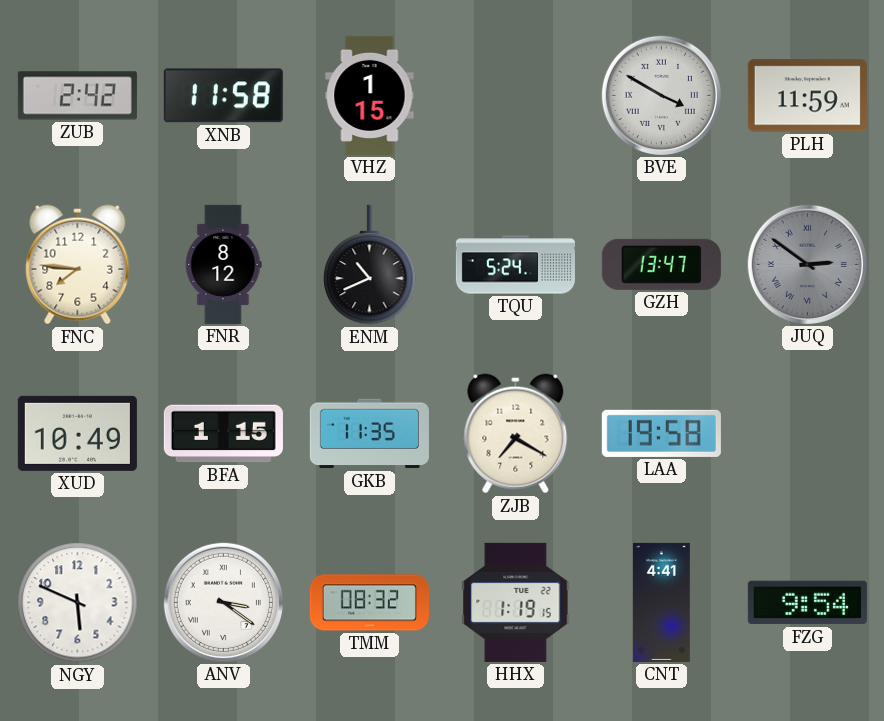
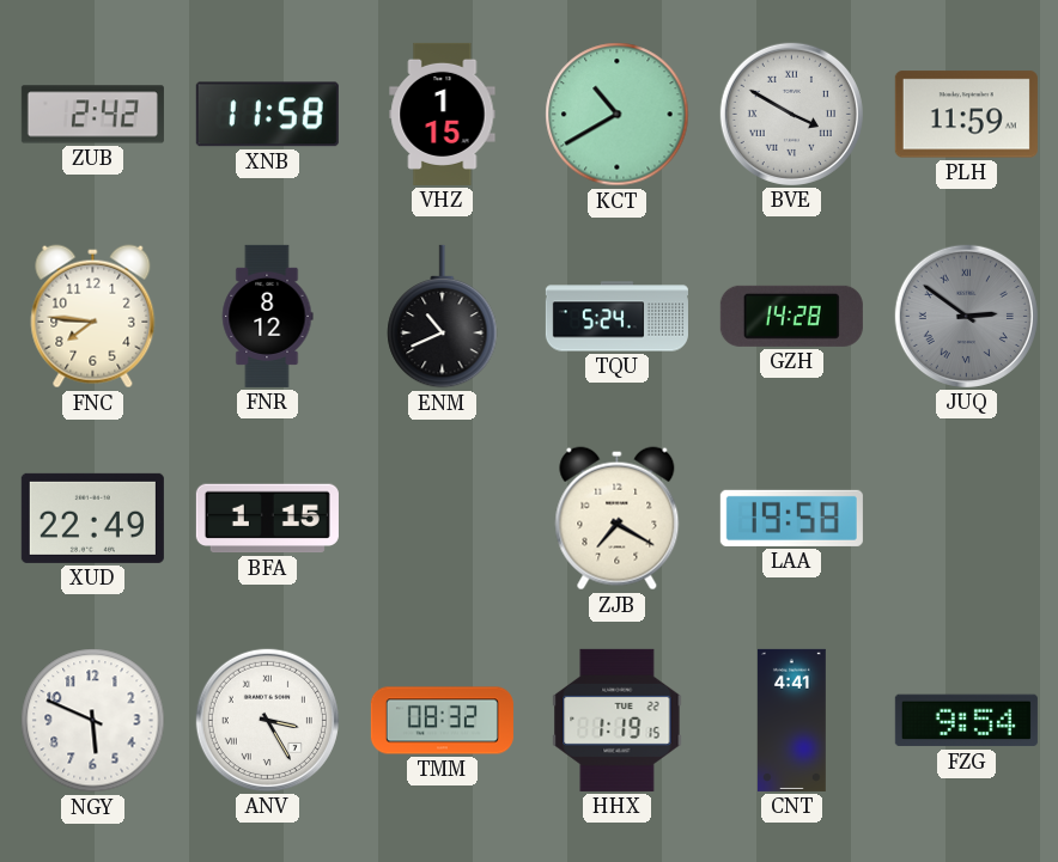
KCT: none -> 10:40 (618, 115)
GZH: 13:47 -> 14:28 (791, 316)
XUD: 10:49 -> 22:49 (92, 518)
GKB: 11:35 -> none (369, 434)
ANV: 3:21 -> 3:25 (267, 720)
